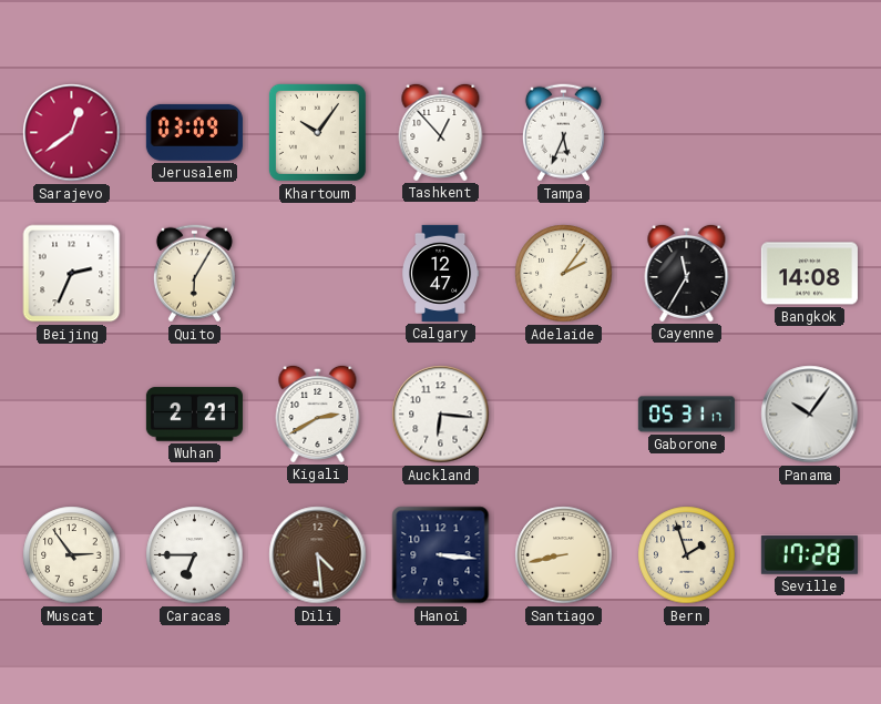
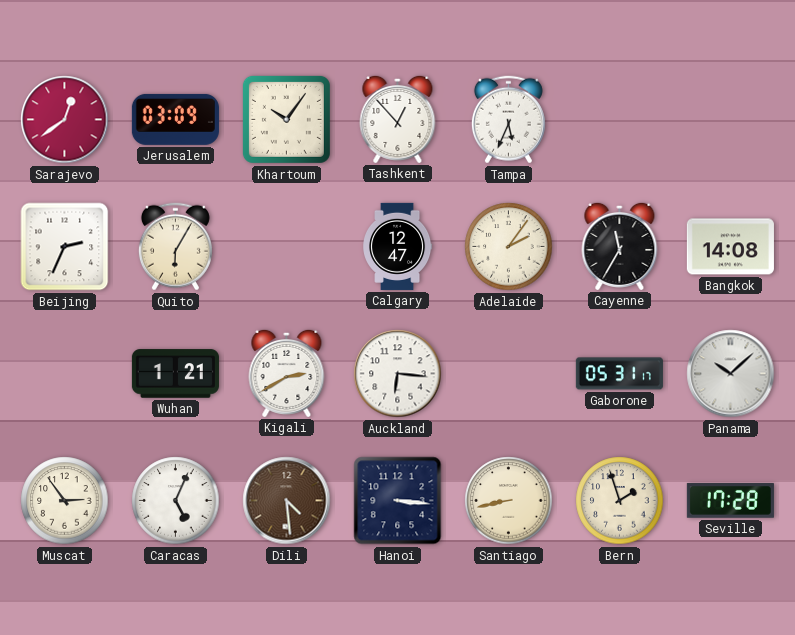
Wuhan: 2:21 -> 1:21 (175, 374)
Panama: 10:06 -> 10:08 (731, 374)
Caracas: 6:45 -> 5:04 (176, 501)
